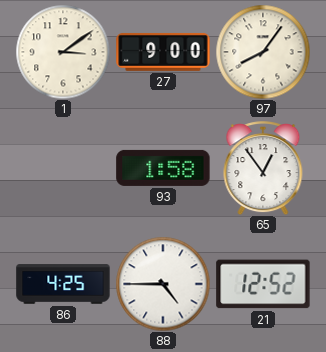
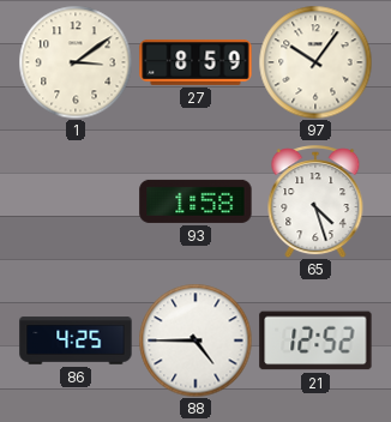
27: 9:00 -> 8:59 (195, 62)
97: 8:06 -> 10:06 (315, 62)
65: 12:54 -> 4:27 (315, 201)
